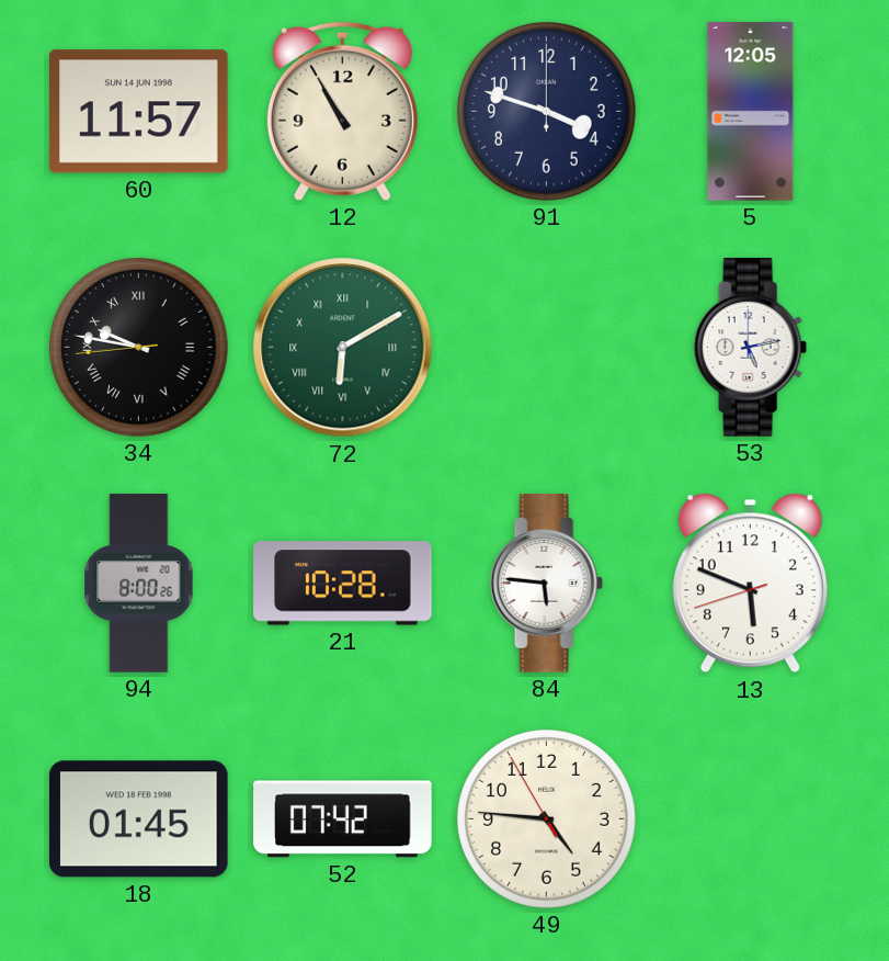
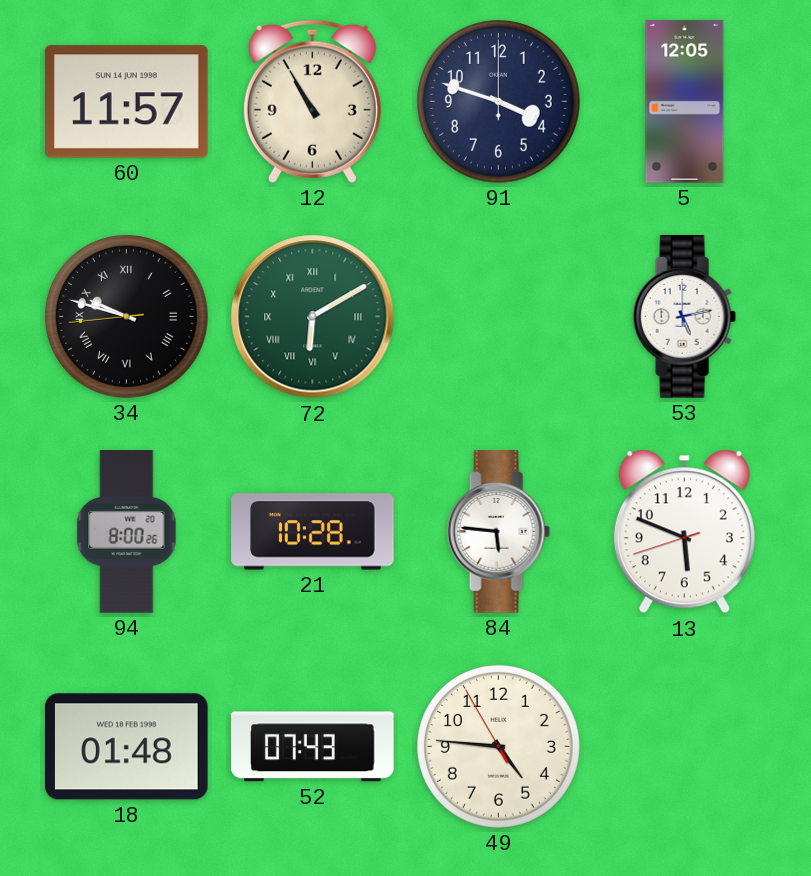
34: 9:46 -> 9:47 (126, 316)
18: 01:45 -> 01:48 (127, 747)
52: 07:42 -> 07:43 (313, 747)
